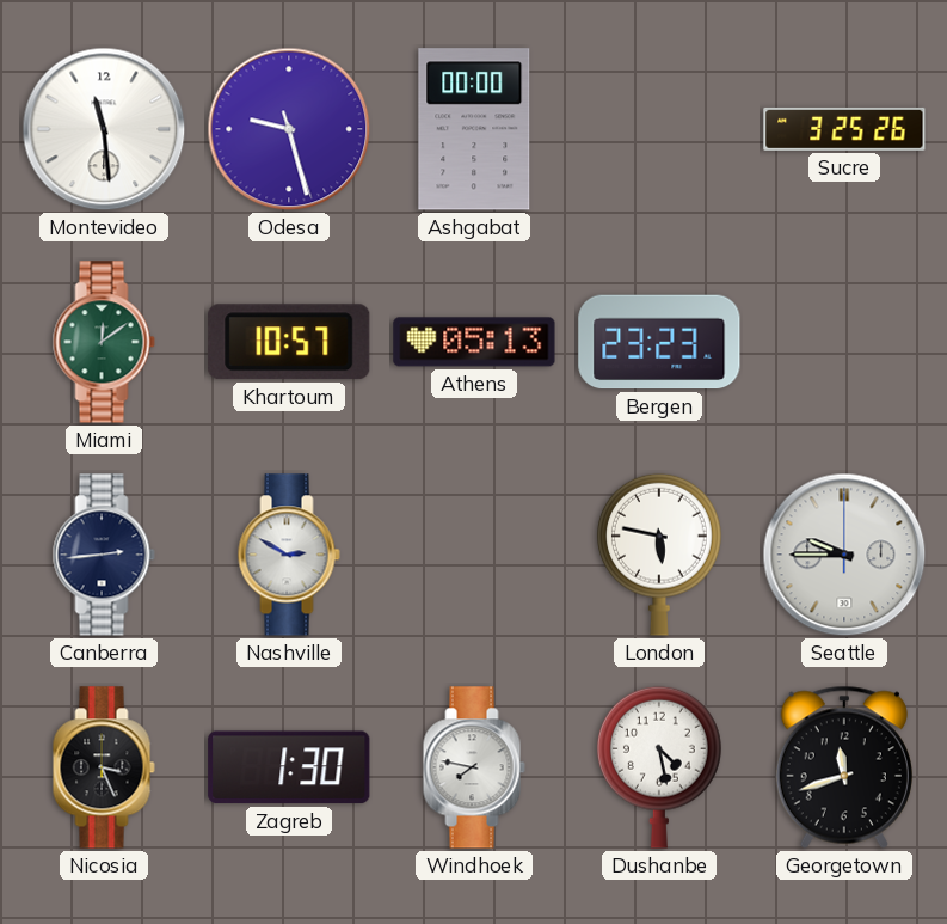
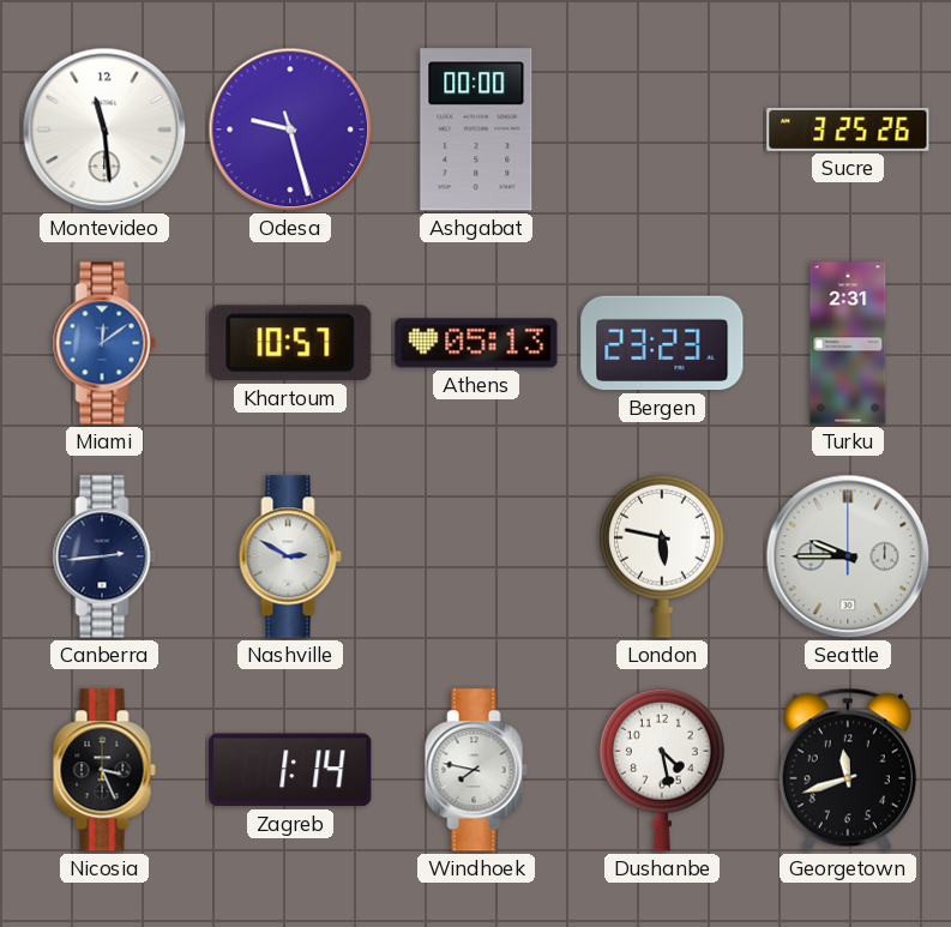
Miami dial: green -> blue (104, 343)
Turku: none -> 2:31 (848, 343)
Zagreb: 1:30 -> 1:14 (290, 770)
